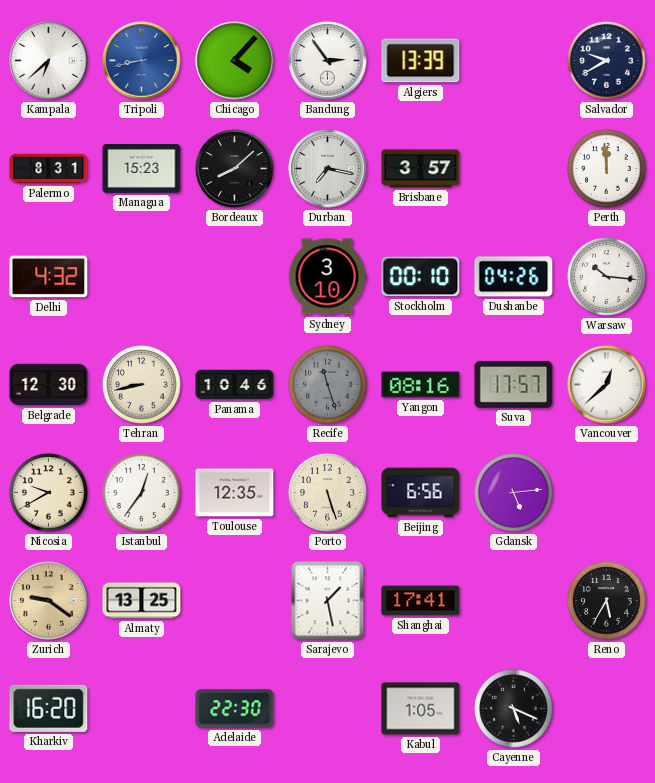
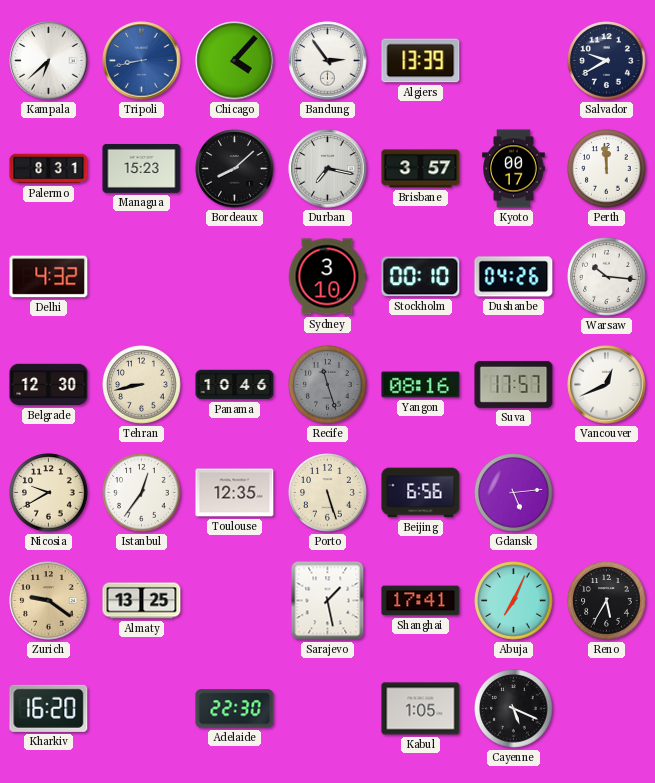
Kyoto: none -> 00:17 (514, 169)
Vancouver: 12:38 -> 12:41 (607, 385)
Abuja: none -> 7:04 (514, 601)
